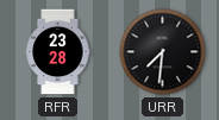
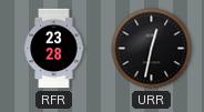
URR: 7:31 -> 12:32 (152, 49)
